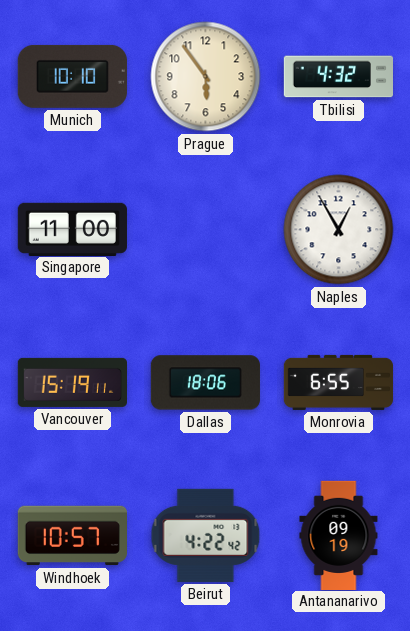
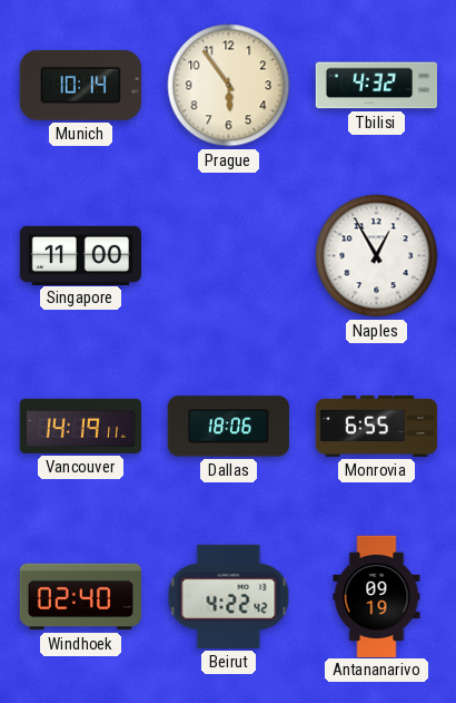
Munich: 10:10 -> 10:14 (80, 85)
Vancouver: 15:19 -> 14:19 (80, 426)
Windhoek: 10:57 -> 02:40 (80, 597)
